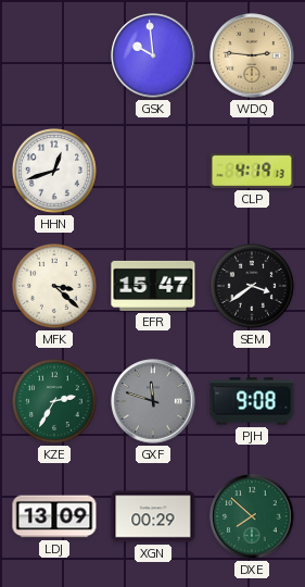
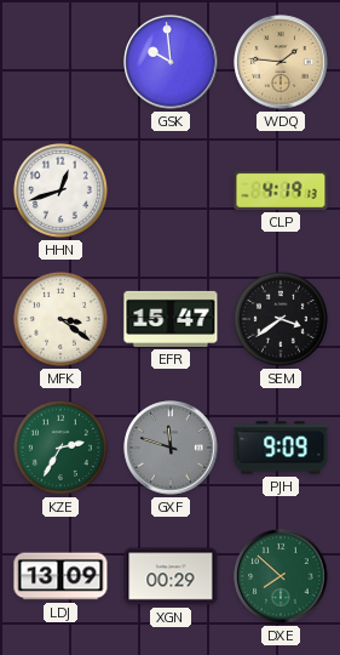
WDQ: 2:46 -> 1:46 (281, 62)
MFK: 3:22 -> 3:21 (60, 319)
PJH: 9:08 -> 9:09 (281, 448)
